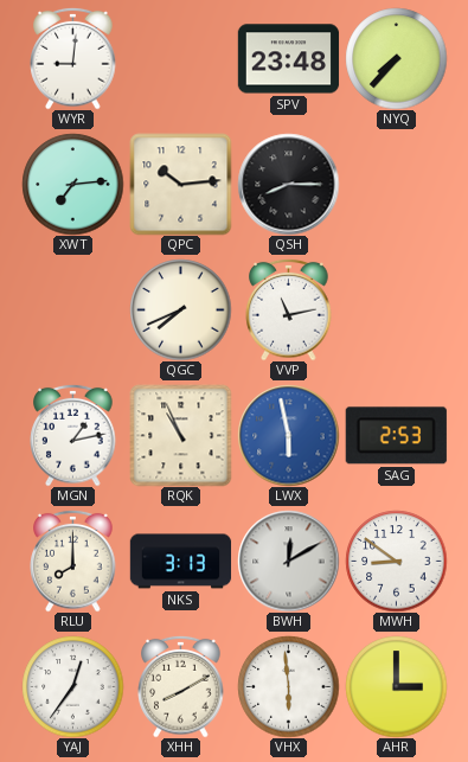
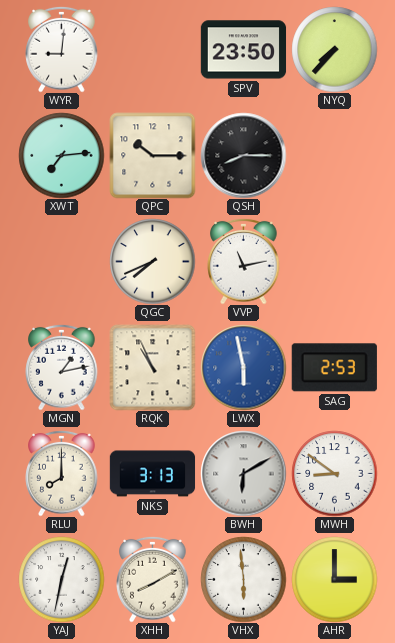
SPV: 23:48 -> 23:50 (243, 50)
QPC: 10:14 -> 10:15 (152, 155)
BWH: 12:10 -> 6:10 (243, 473)
YAJ: 12:36 -> 12:32 (61, 579)
